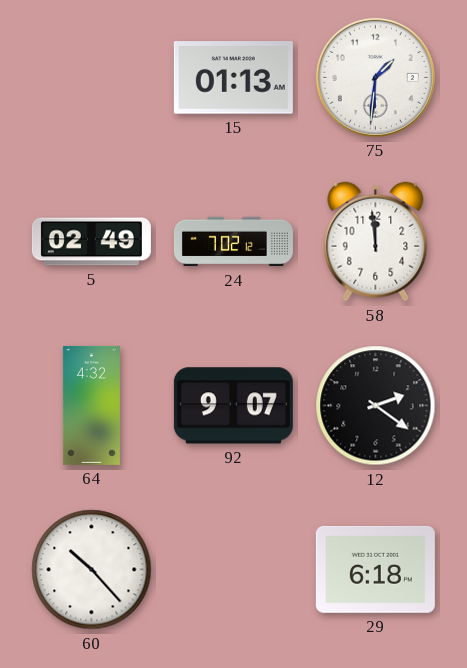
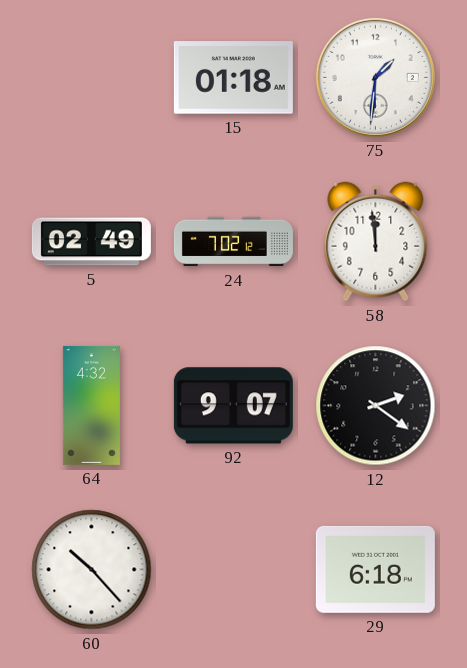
15: 01:13 -> 01:18 (233, 78)
